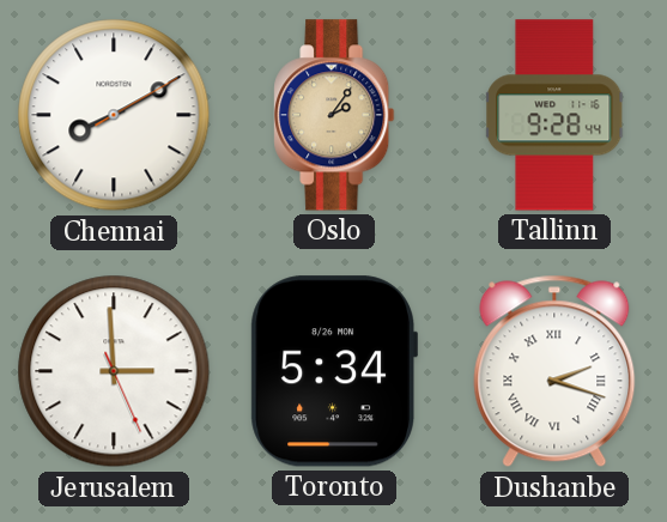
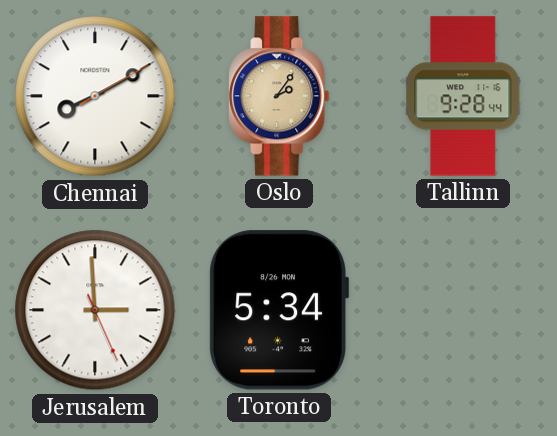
Dushanbe: 2:18 -> none (554, 371)
